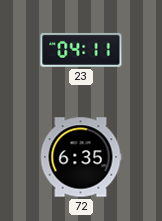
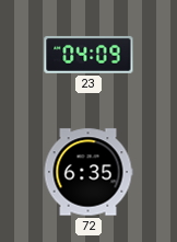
23: 04:11 -> 04:09 (88, 55)
